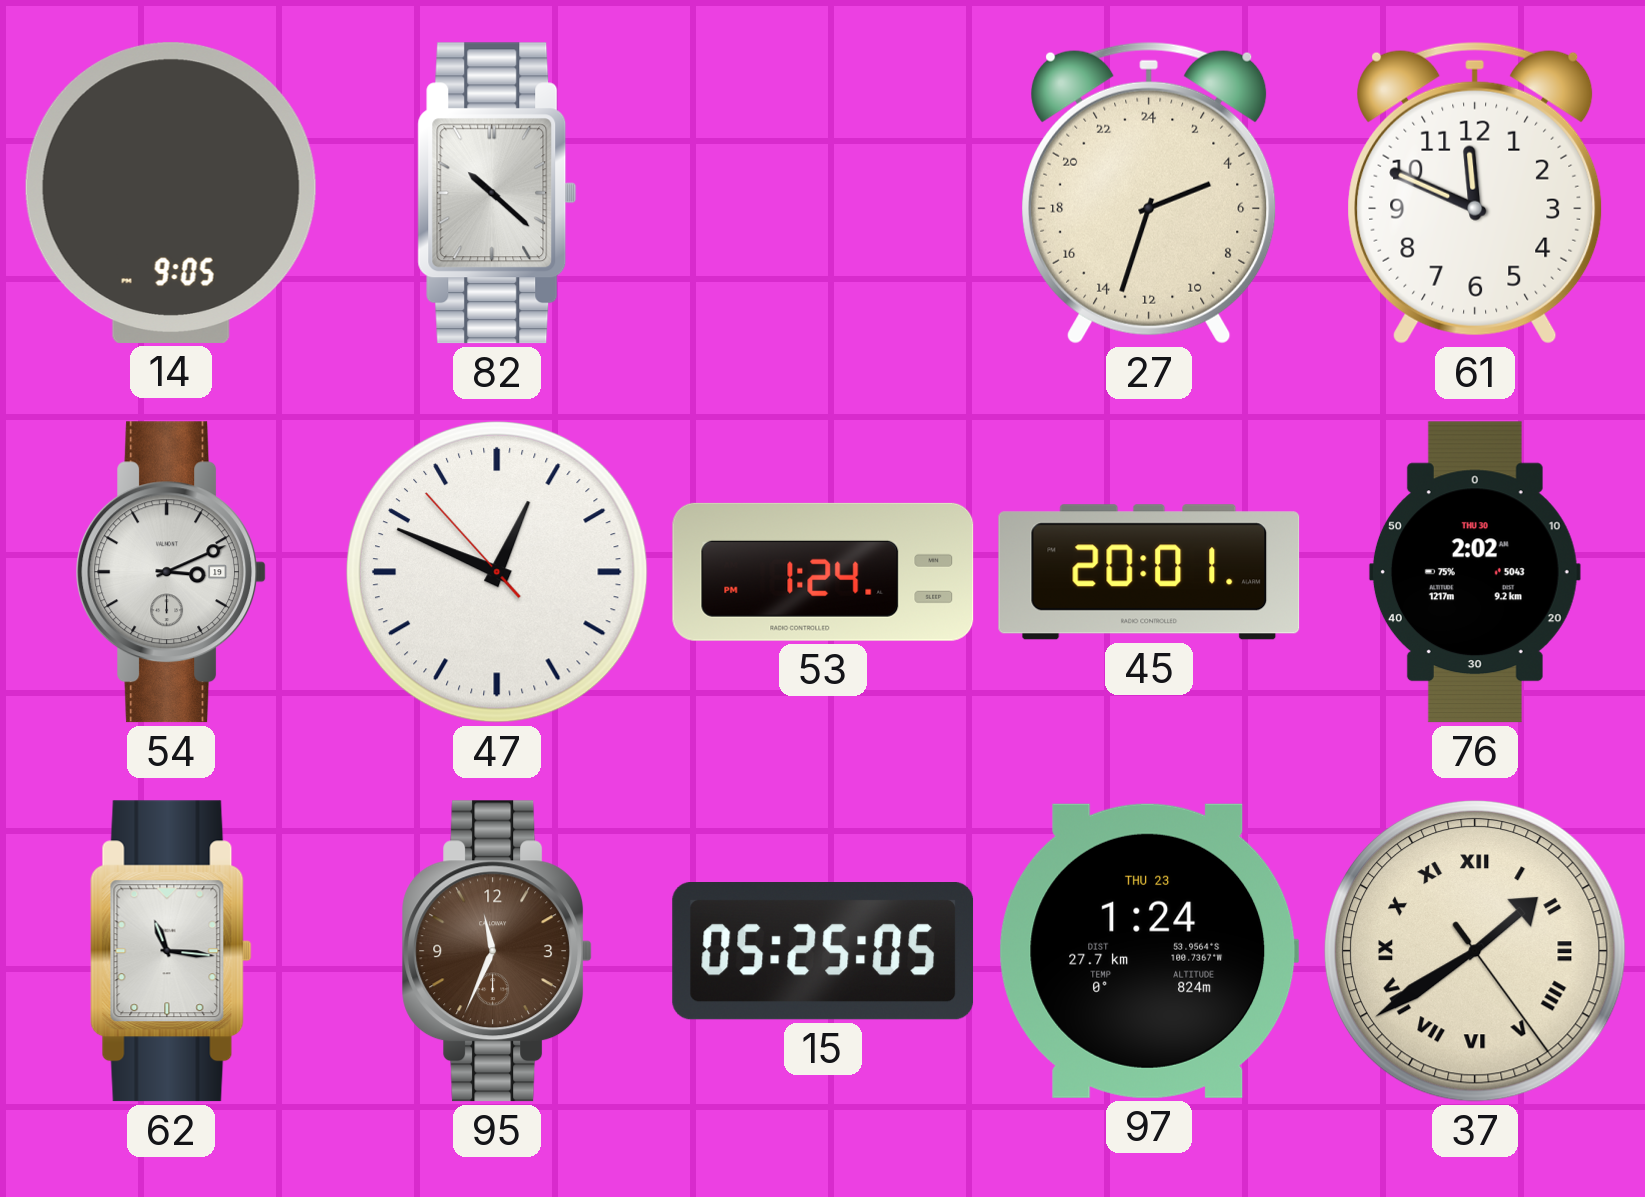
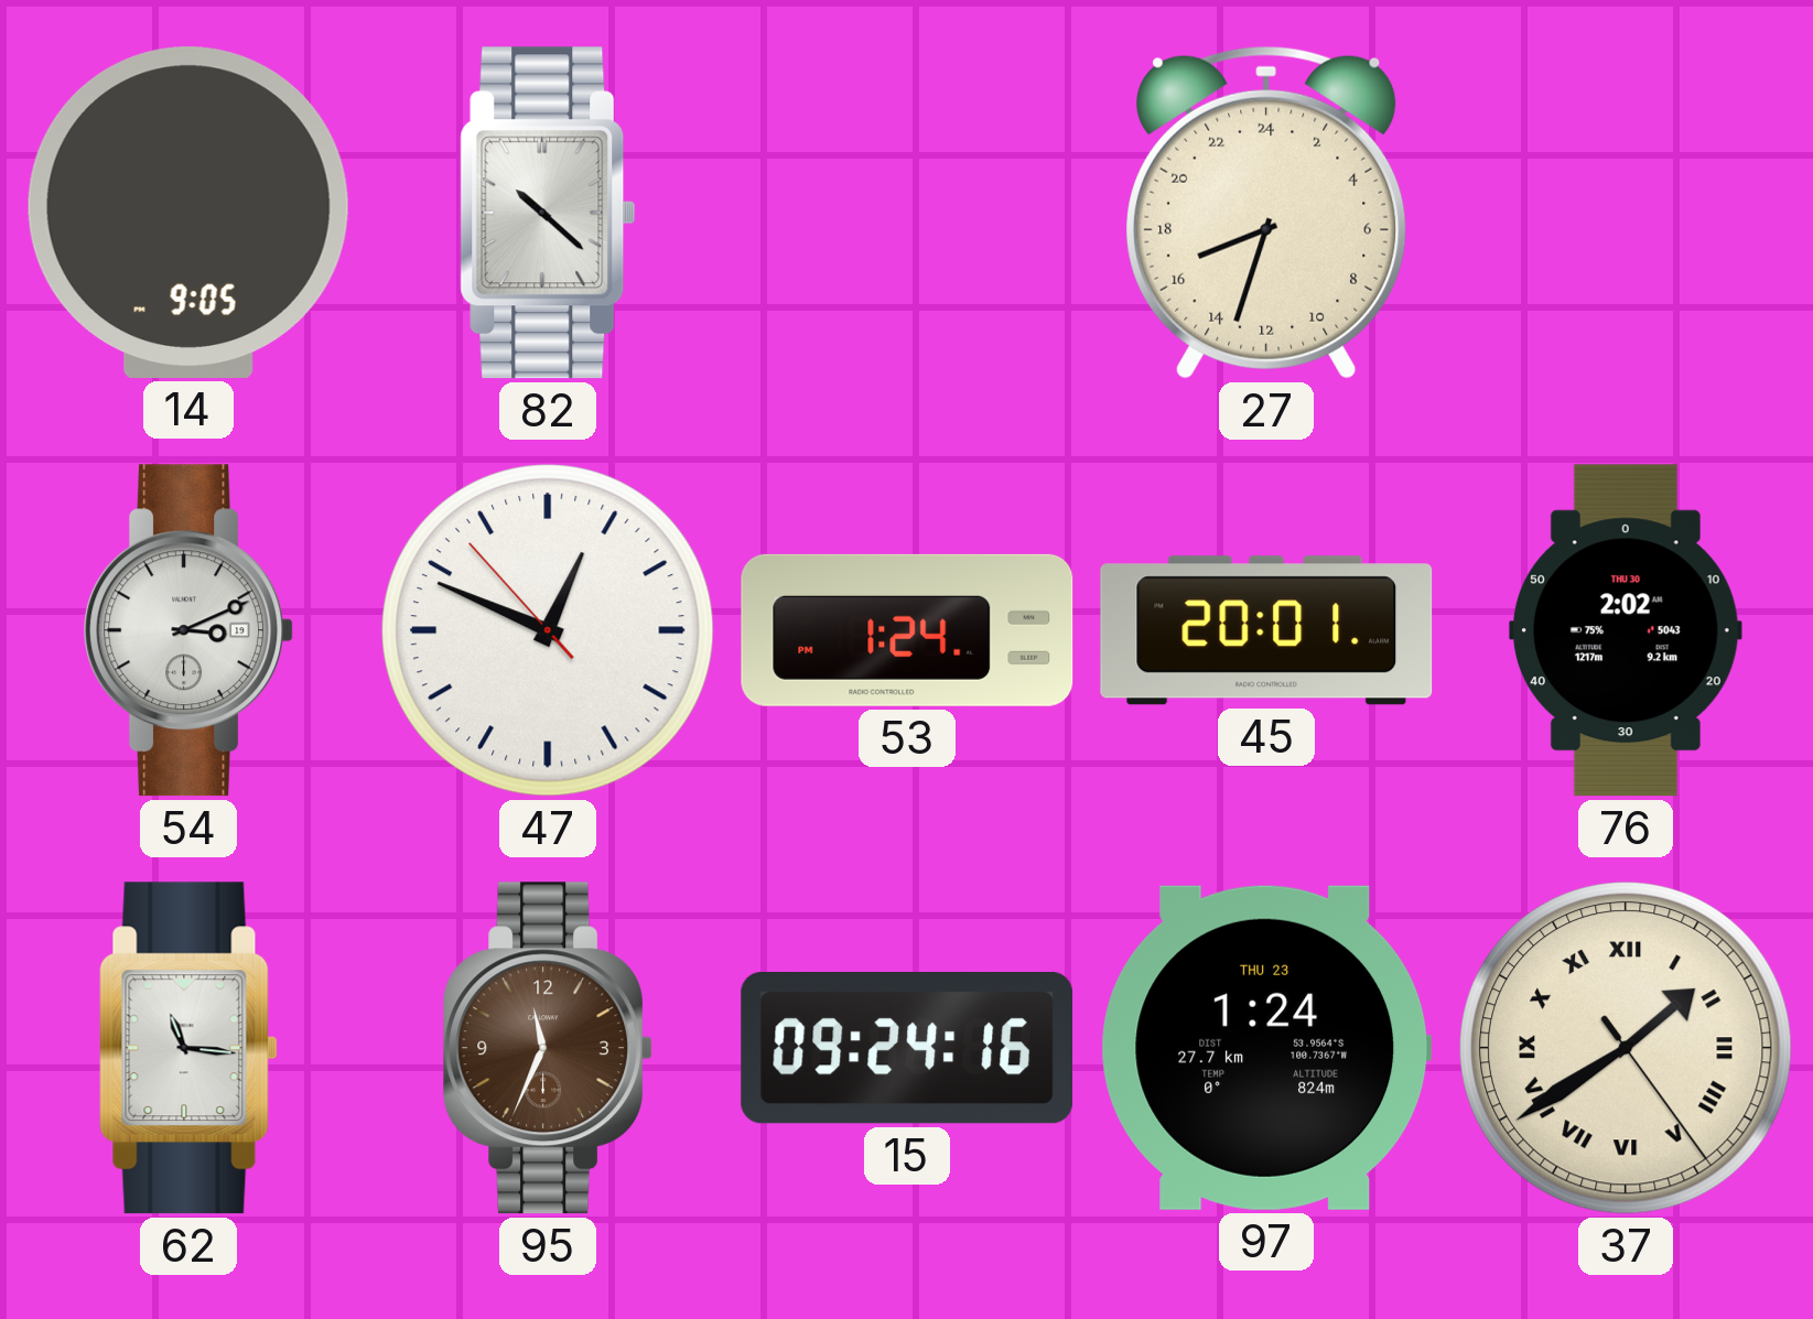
27: 4:33 -> 16:33 (1266, 213)
61: 11:49 -> none (1475, 193)
15: 05:25 -> 09:24 (907, 1049)
